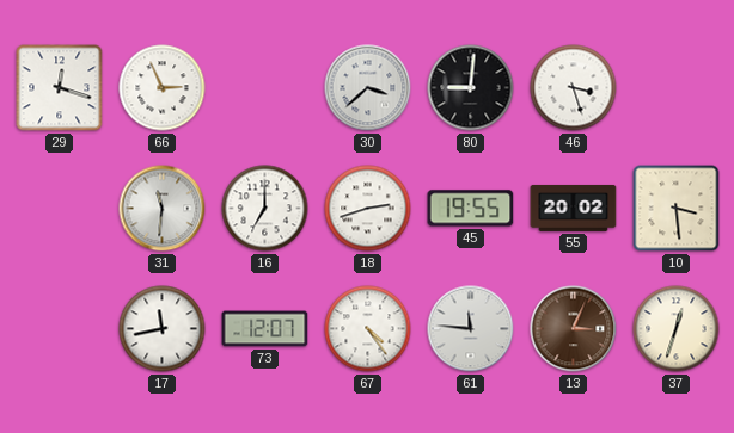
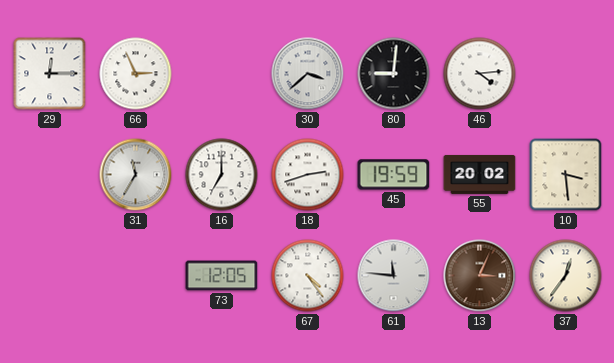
29: 12:18 -> 12:15 (50, 74)
46: 3:27 -> 4:14 (480, 74)
31: 11:31 -> 11:35 (136, 175)
45: 19:55 -> 19:59 (394, 175)
17: 11:43 -> none (163, 329)
73: 12:07 -> 12:05 (222, 276)
37: 12:33 -> 12:36 (566, 276)
